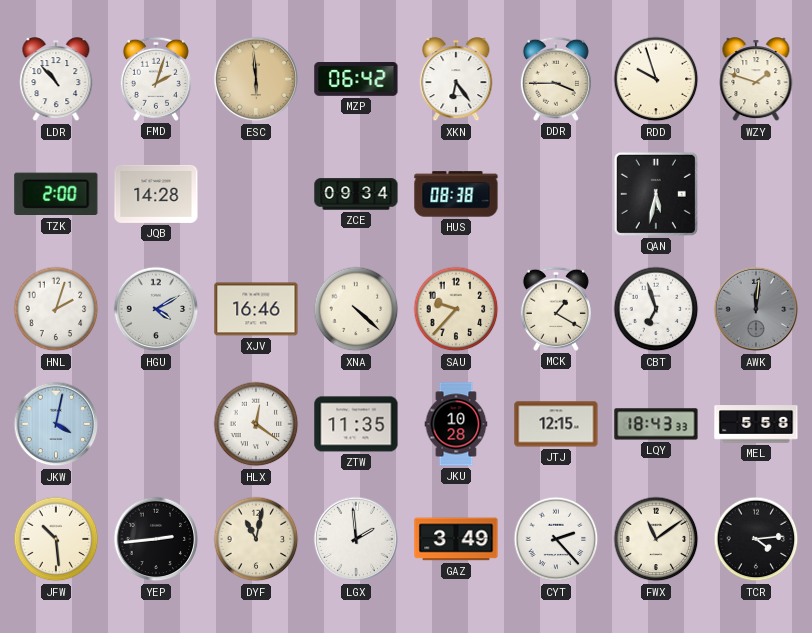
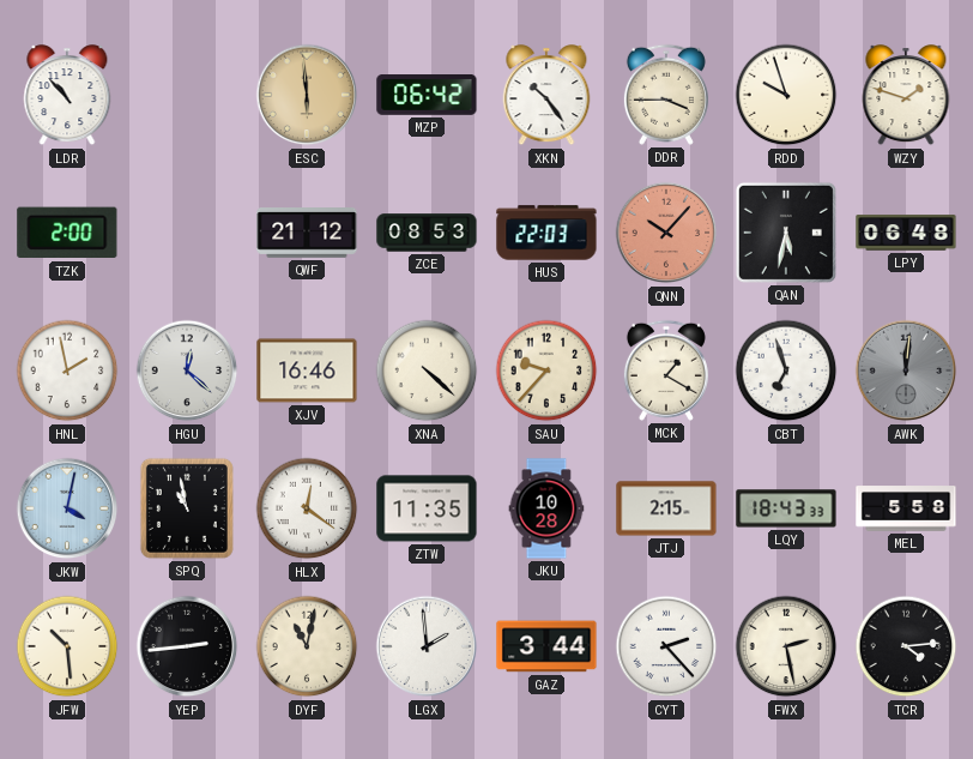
FMD: 2:03 -> none (156, 79)
XKN: 6:24 -> 10:24 (546, 96)
JQB: 14:28 -> none (156, 194)
QWF: none -> 21:12 (307, 234)
ZCE: 09:34 -> 08:53 (427, 233)
HUS: 08:38 -> 22:03 (546, 233)
QNN: none -> 10:07 (666, 233)
LPY: none -> 06:48 (906, 233)
HNL: 2:03 -> 1:58 (67, 371)
HGU: 4:10 -> 12:22 (187, 371)
SPQ: none -> 10:58 (187, 508)
JTJ: 12:15 -> 2:15 (666, 508)
GAZ: 3:49 -> 3:44 (546, 646)
FWX: 11:09 -> 2:28 (786, 646)
